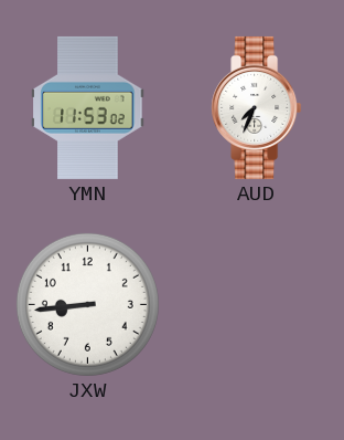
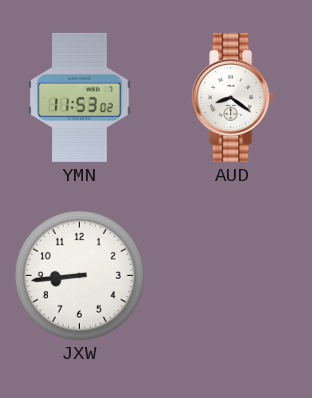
AUD: 7:34 -> 8:21 (233, 97)
